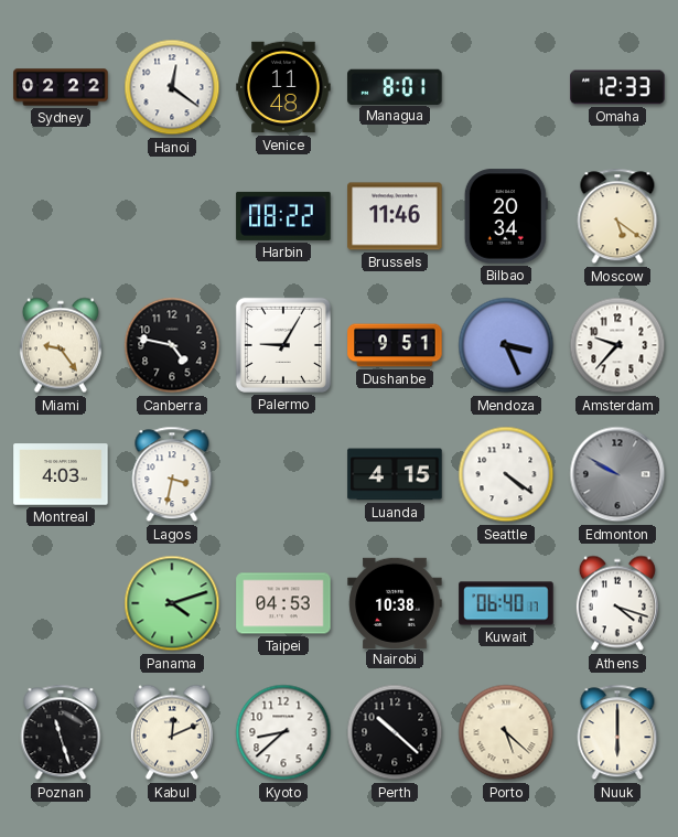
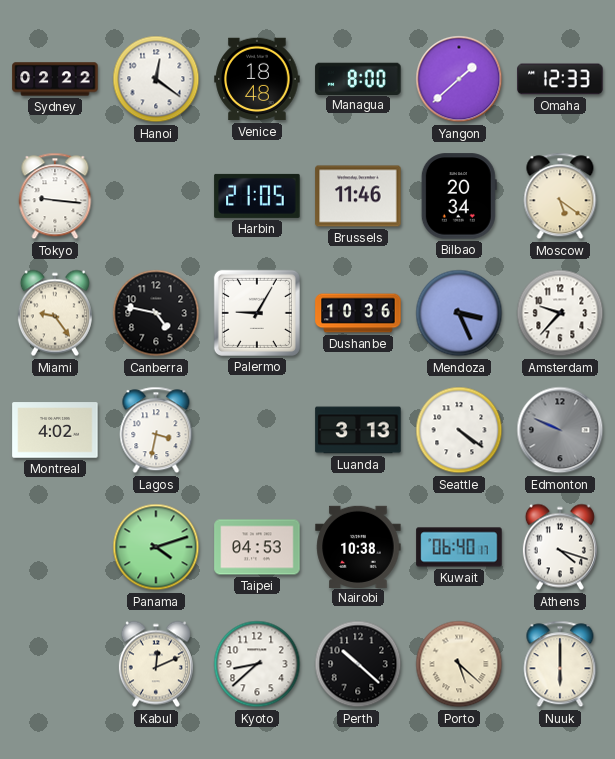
Venice: 11:48 -> 18:48 (257, 79)
Managua: 8:01 -> 8:00 (358, 78)
Yangon: none -> 1:38 (459, 79)
Tokyo: none -> 9:16 (55, 196)
Harbin: 08:22 -> 21:05 (257, 196)
Dushanbe: 9:51 -> 10:36 (358, 313)
Montreal: 4:03 -> 4:02 (55, 430)
Luanda: 4:15 -> 3:13 (358, 430)
Edmonton: 9:50 -> 9:49 (560, 430)
Poznan: 11:27 -> none (61, 732)
